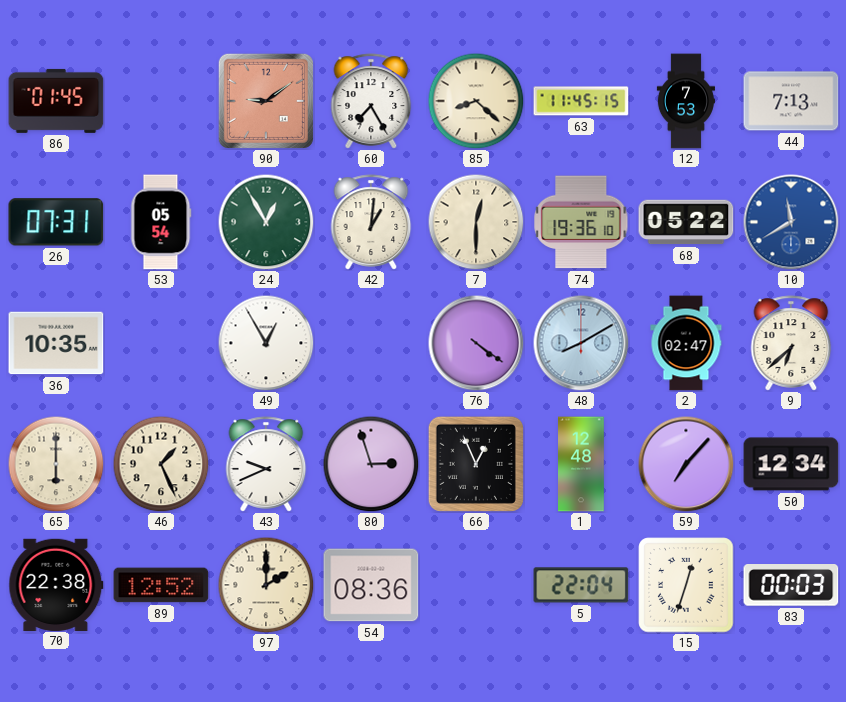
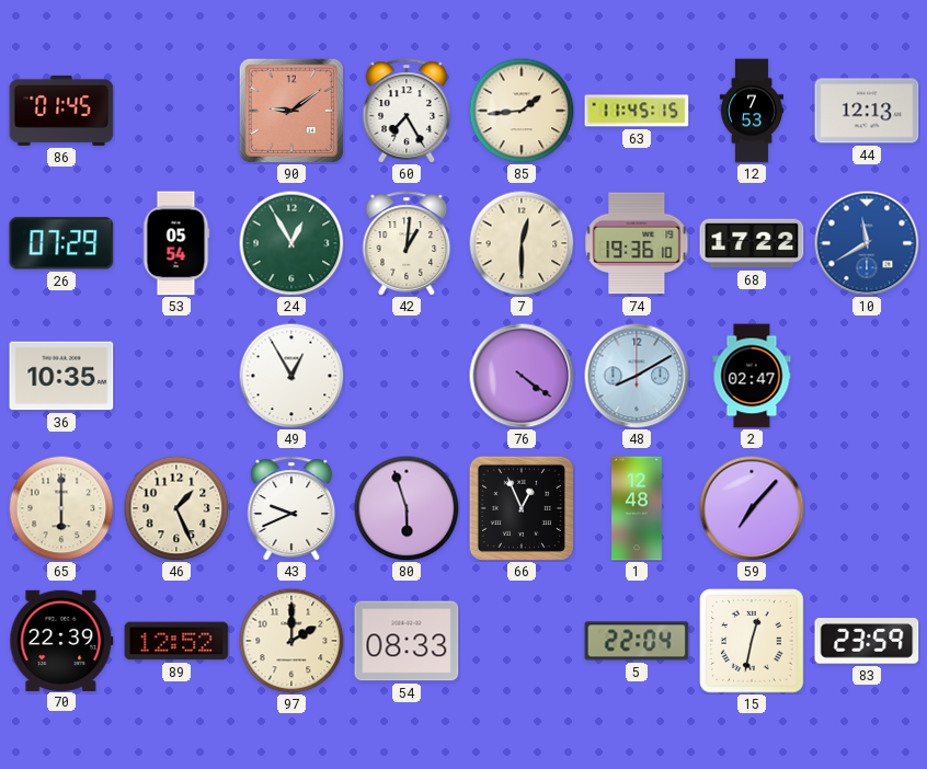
85: 8:22 -> 1:44 (522, 111)
44: 7:13 -> 12:13 (867, 111)
26: 07:31 -> 07:29 (61, 243)
68: 05:22 -> 17:22 (752, 243)
9: 6:38 -> none (791, 343)
80: 2:57 -> 5:57 (407, 508)
50: 12:34 -> none (791, 464)
70: 22:38 -> 22:39 (61, 640)
54: 08:36 -> 08:33 (407, 641)
15: 12:33 -> 12:32 (752, 641)
83: 00:03 -> 23:59 (867, 641)
